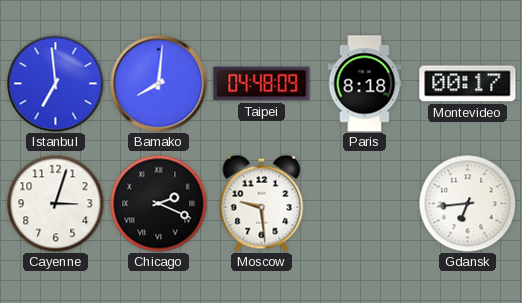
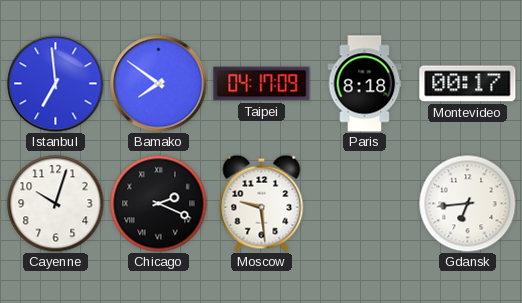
Bamako: 8:01 -> 7:51 (159, 84)
Taipei: 04:48 -> 04:17 (262, 84)
Cayenne: 3:03 -> 10:03 (55, 203)
